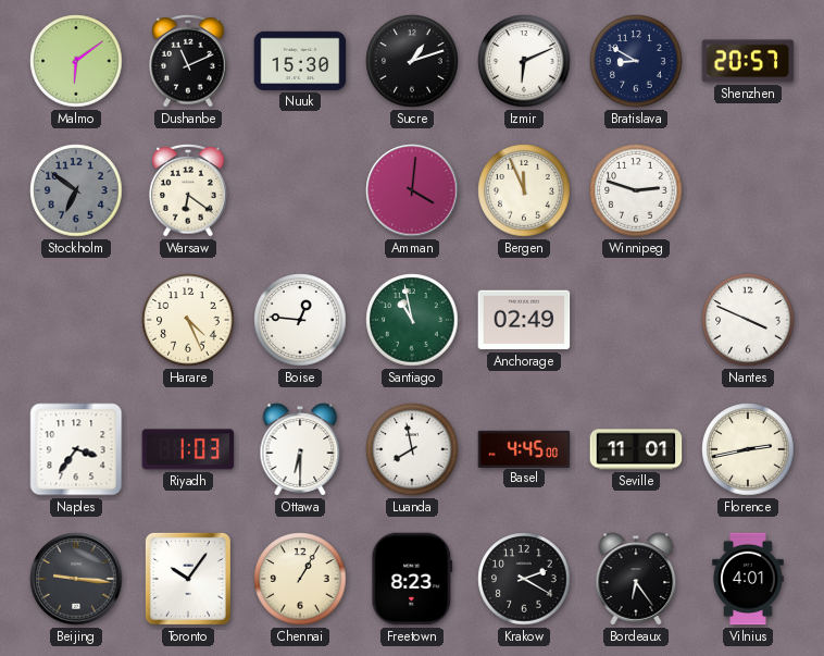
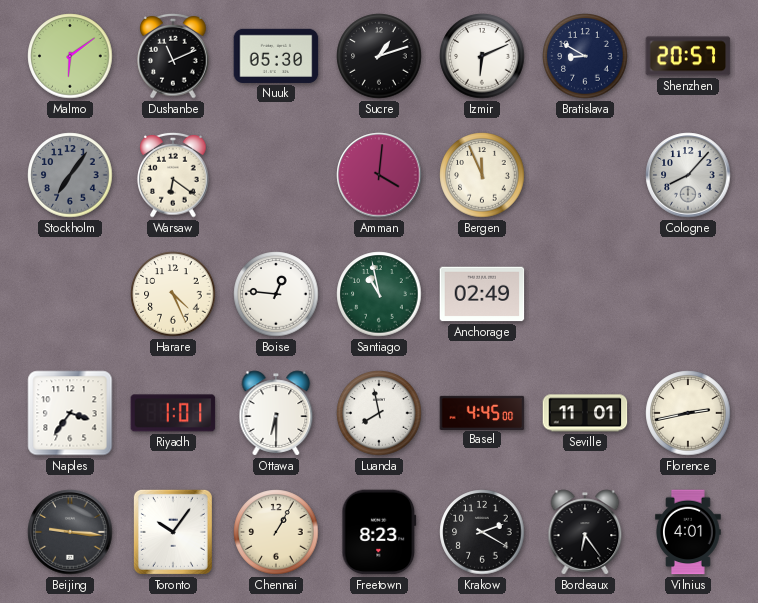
Nuuk: 15:30 -> 05:30 (276, 56)
Stockholm: 6:51 -> 7:06 (70, 175)
Winnipeg: 2:48 -> none (636, 190)
Cologne: none -> 8:07 (688, 175)
Nantes: 3:49 -> none (748, 320)
Riyadh: 1:03 -> 1:01 (173, 413)
